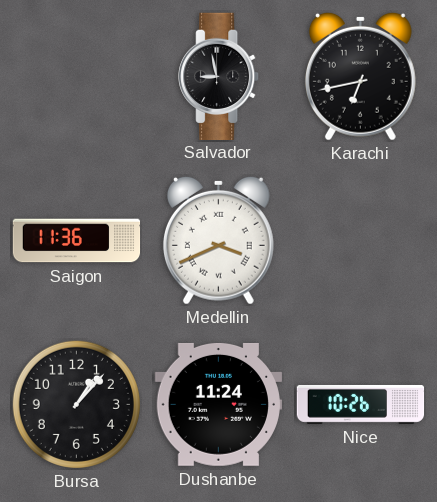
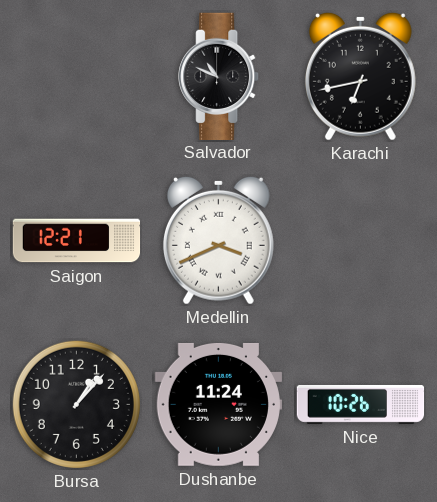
Salvador: 8:58 -> 10:49 (219, 76)
Saigon: 11:36 -> 12:21 (77, 241)
